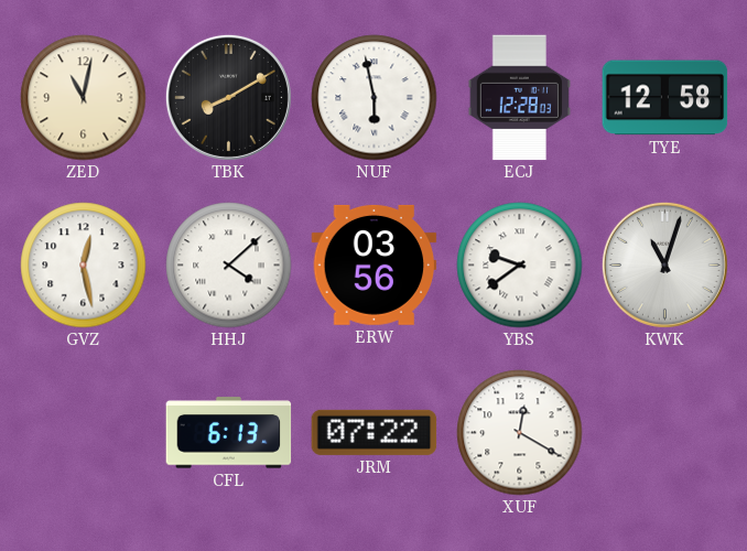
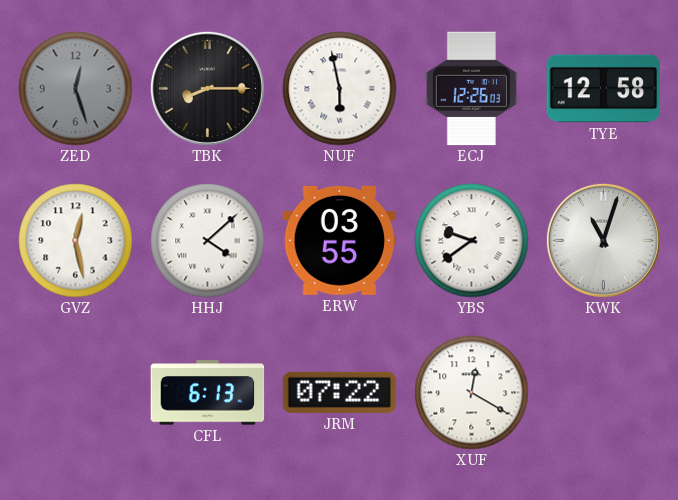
ZED: 11:02 -> 12:27 (76, 89)
ZED dial: cream -> grey (76, 89)
TBK: 8:10 -> 8:15 (207, 88)
ECJ: 12:28 -> 12:26 (471, 89)
ERW: 03:56 -> 03:55 (340, 240)
